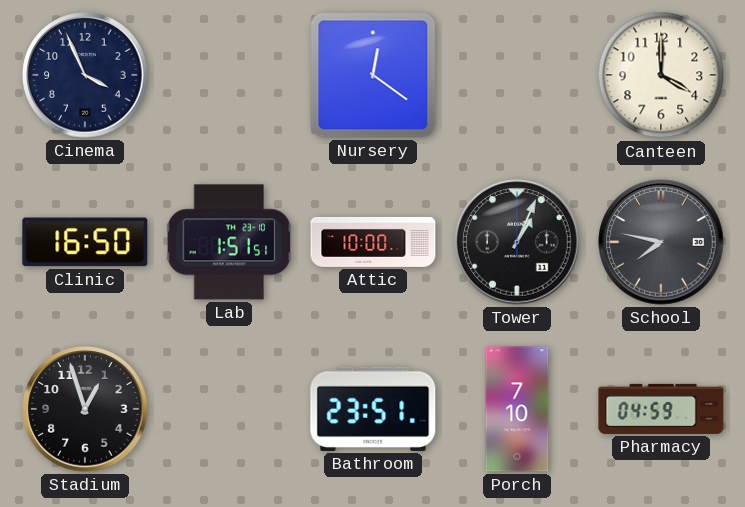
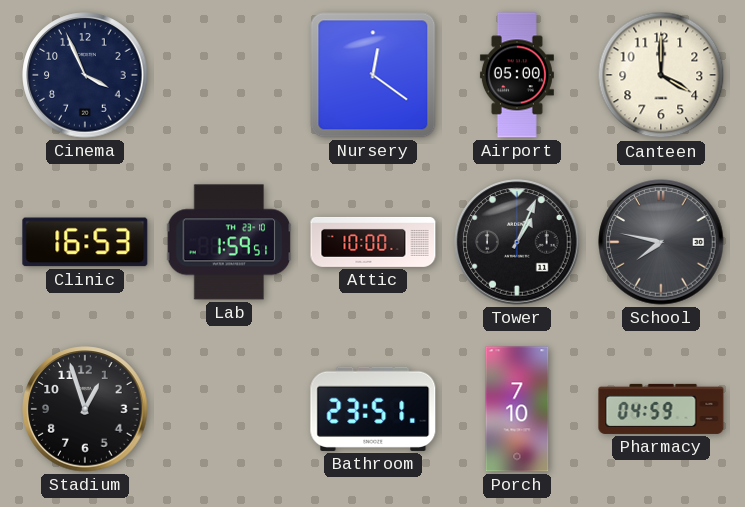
Airport: none -> 05:00 (517, 75)
Clinic: 16:50 -> 16:53 (85, 242)
Lab: 1:51 -> 1:59 (229, 242)
